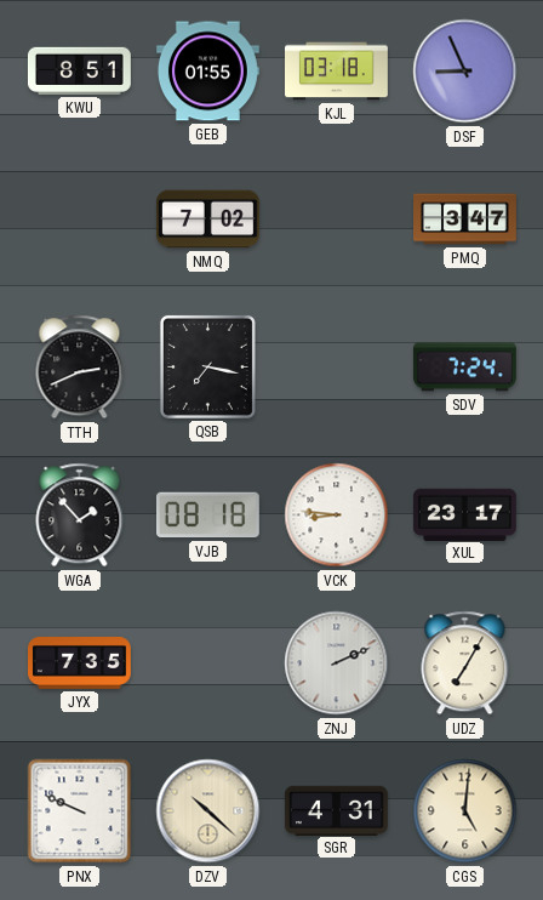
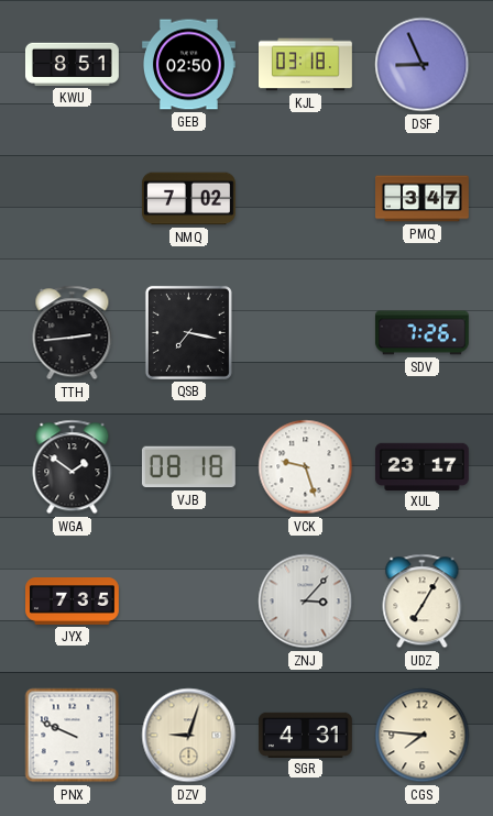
GEB: 01:55 -> 02:50 (188, 65)
TTH: 2:41 -> 2:44 (73, 333)
SDV: 7:24 -> 7:26 (421, 333)
WGA: 1:53 -> 1:51 (73, 467)
VCK: 8:46 -> 9:27 (306, 467)
ZNJ: 2:11 -> 3:07 (306, 602)
DZV: 10:22 -> 9:03 (189, 736)
CGS: 5:01 -> 7:46 (423, 736)
